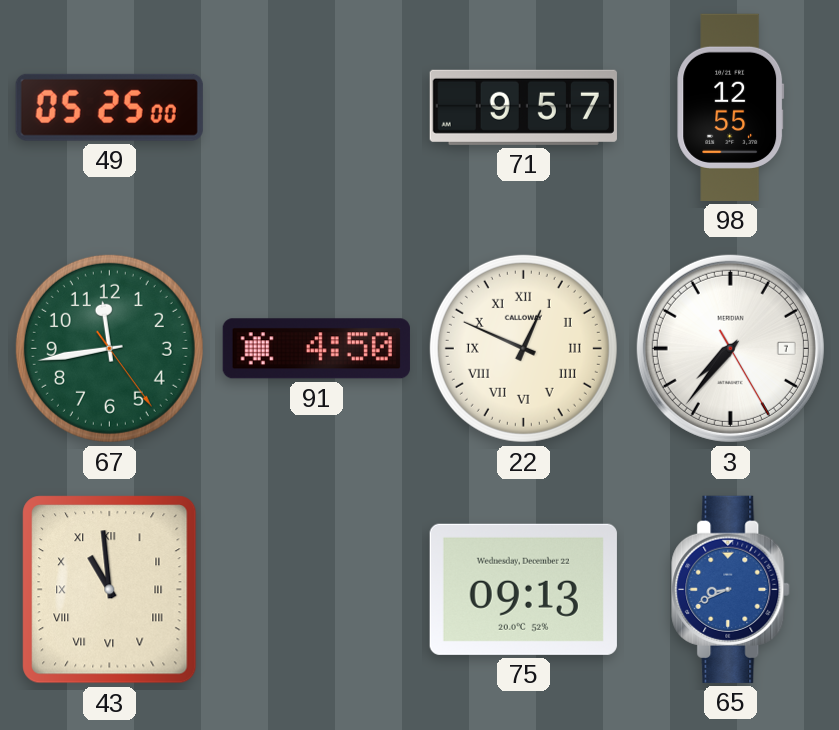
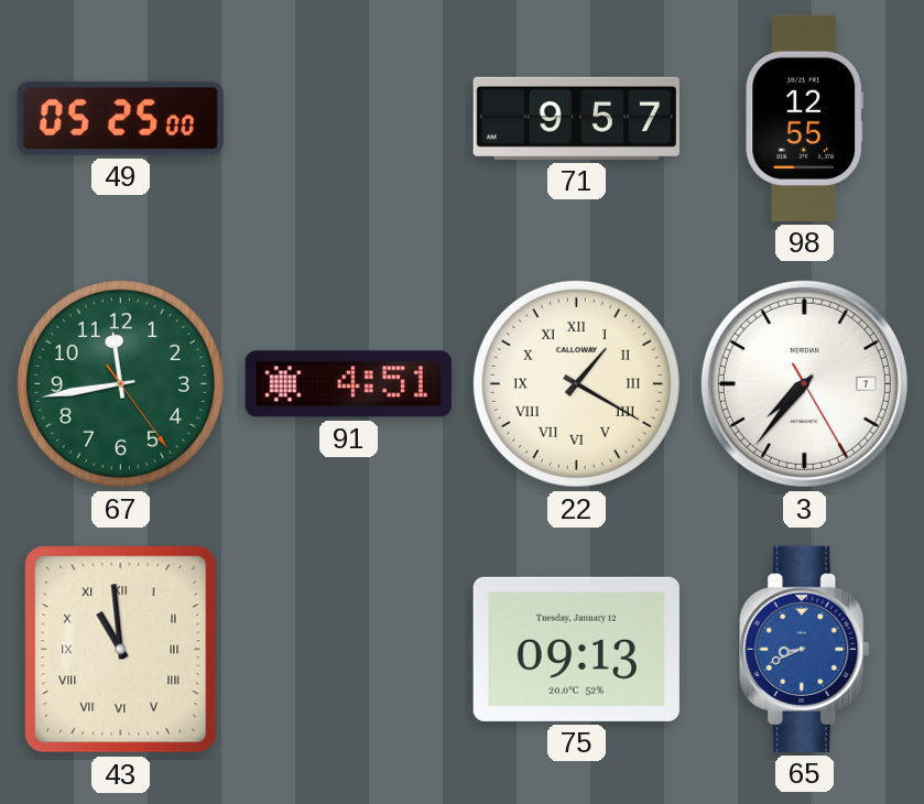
91: 4:50 -> 4:51 (348, 384)
22: 12:49 -> 1:20 (576, 383)
75 date: Wednesday, December 22 -> Tuesday, January 12 (576, 649)
